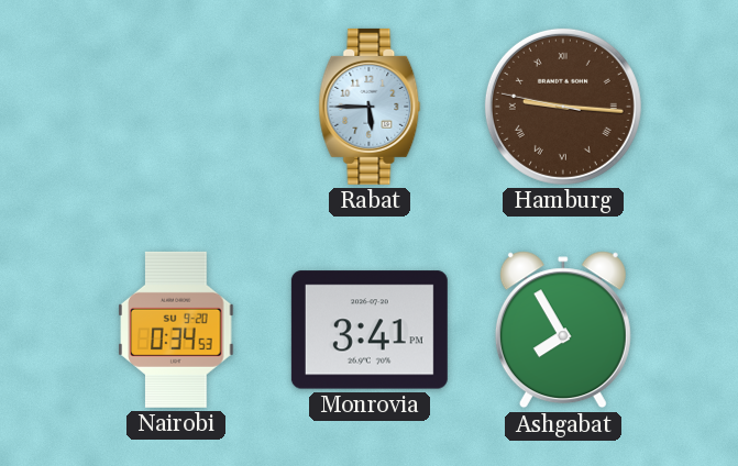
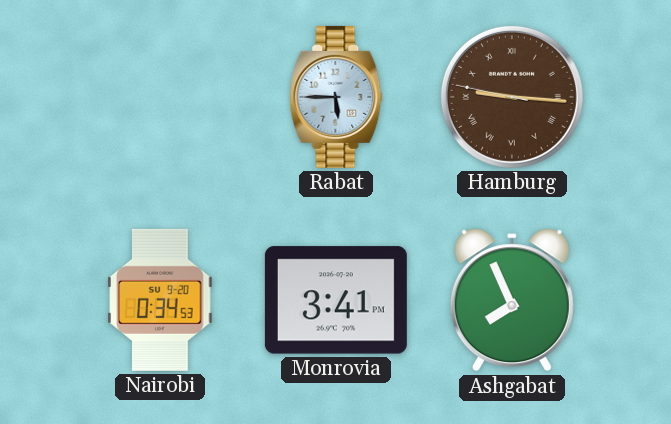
Ashgabat: 7:55 -> 7:56 (512, 300)
